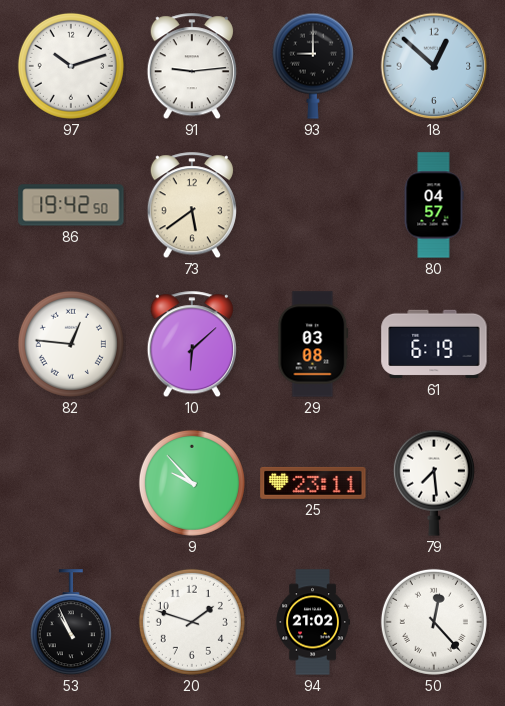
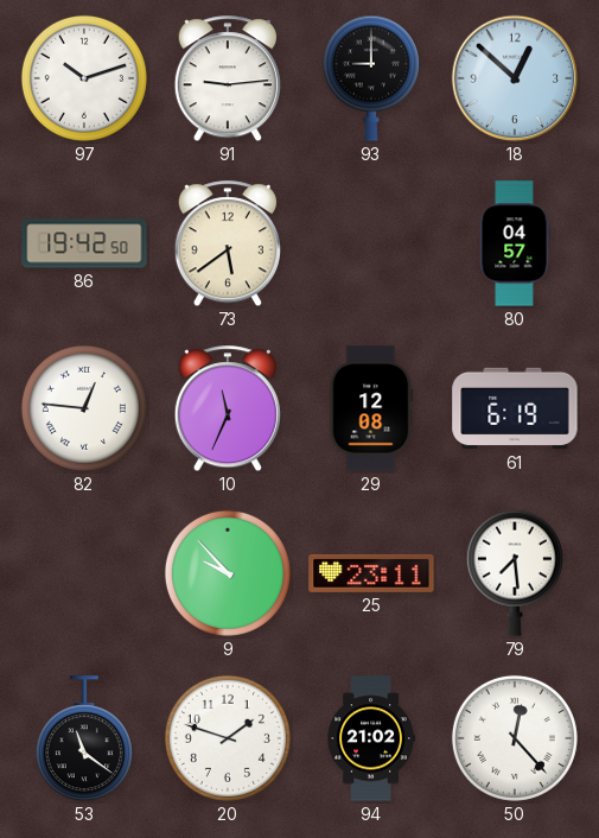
10: 6:08 -> 11:34 (228, 410)
29: 03:08 -> 12:08 (371, 408)
53: 10:56 -> 11:21 (84, 739)
